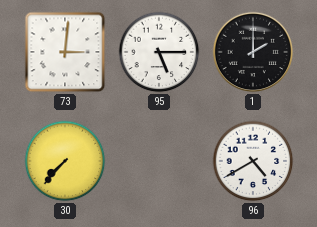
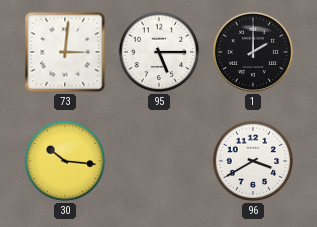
30: 7:37 -> 10:16 (65, 161)
96: 4:40 -> 3:40 (253, 161)
